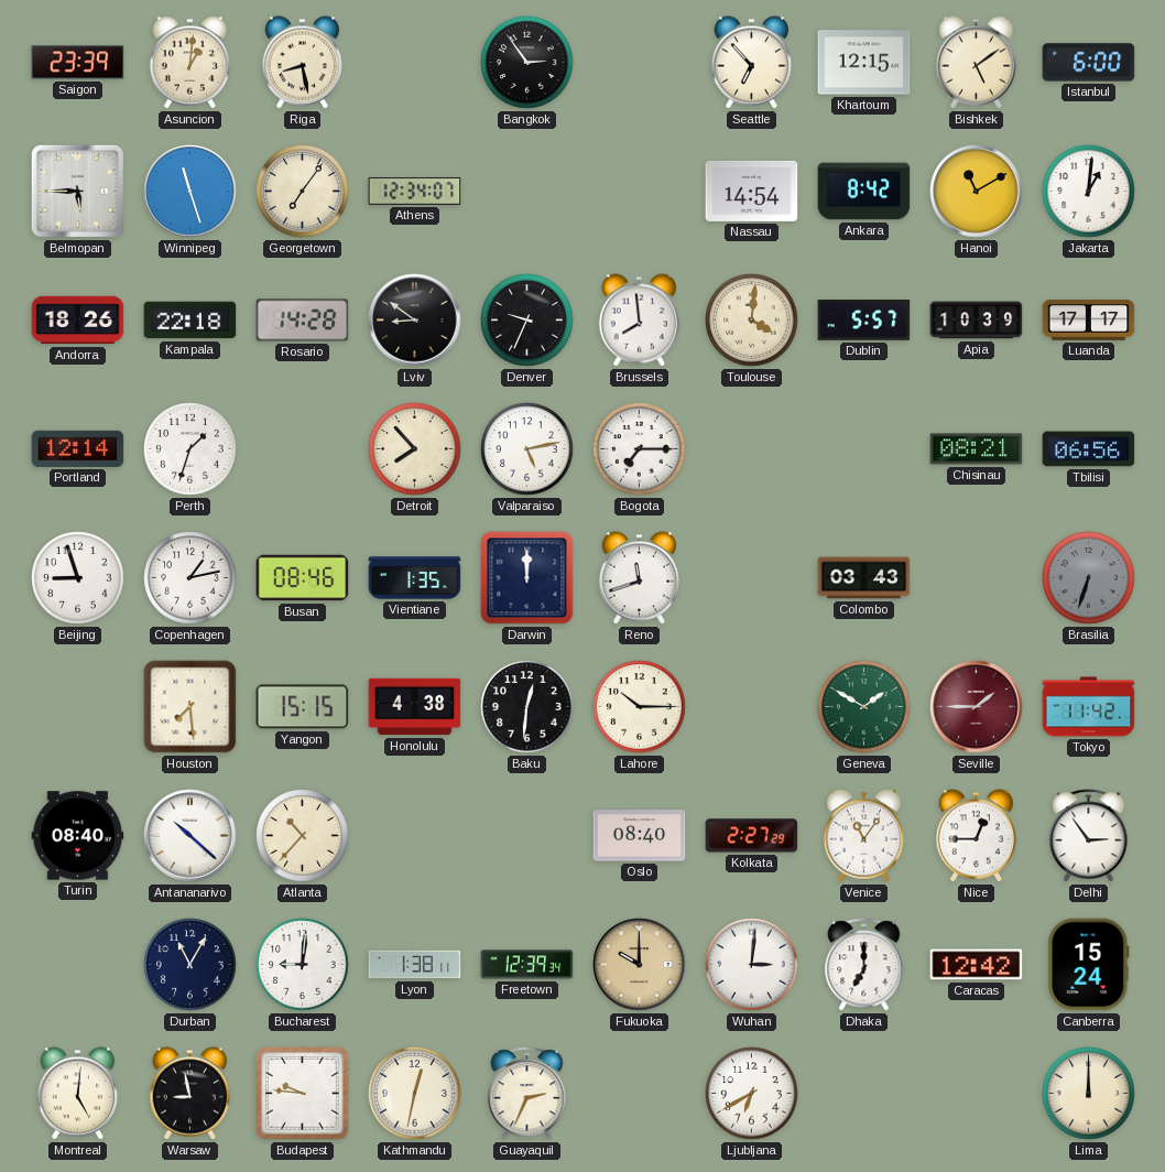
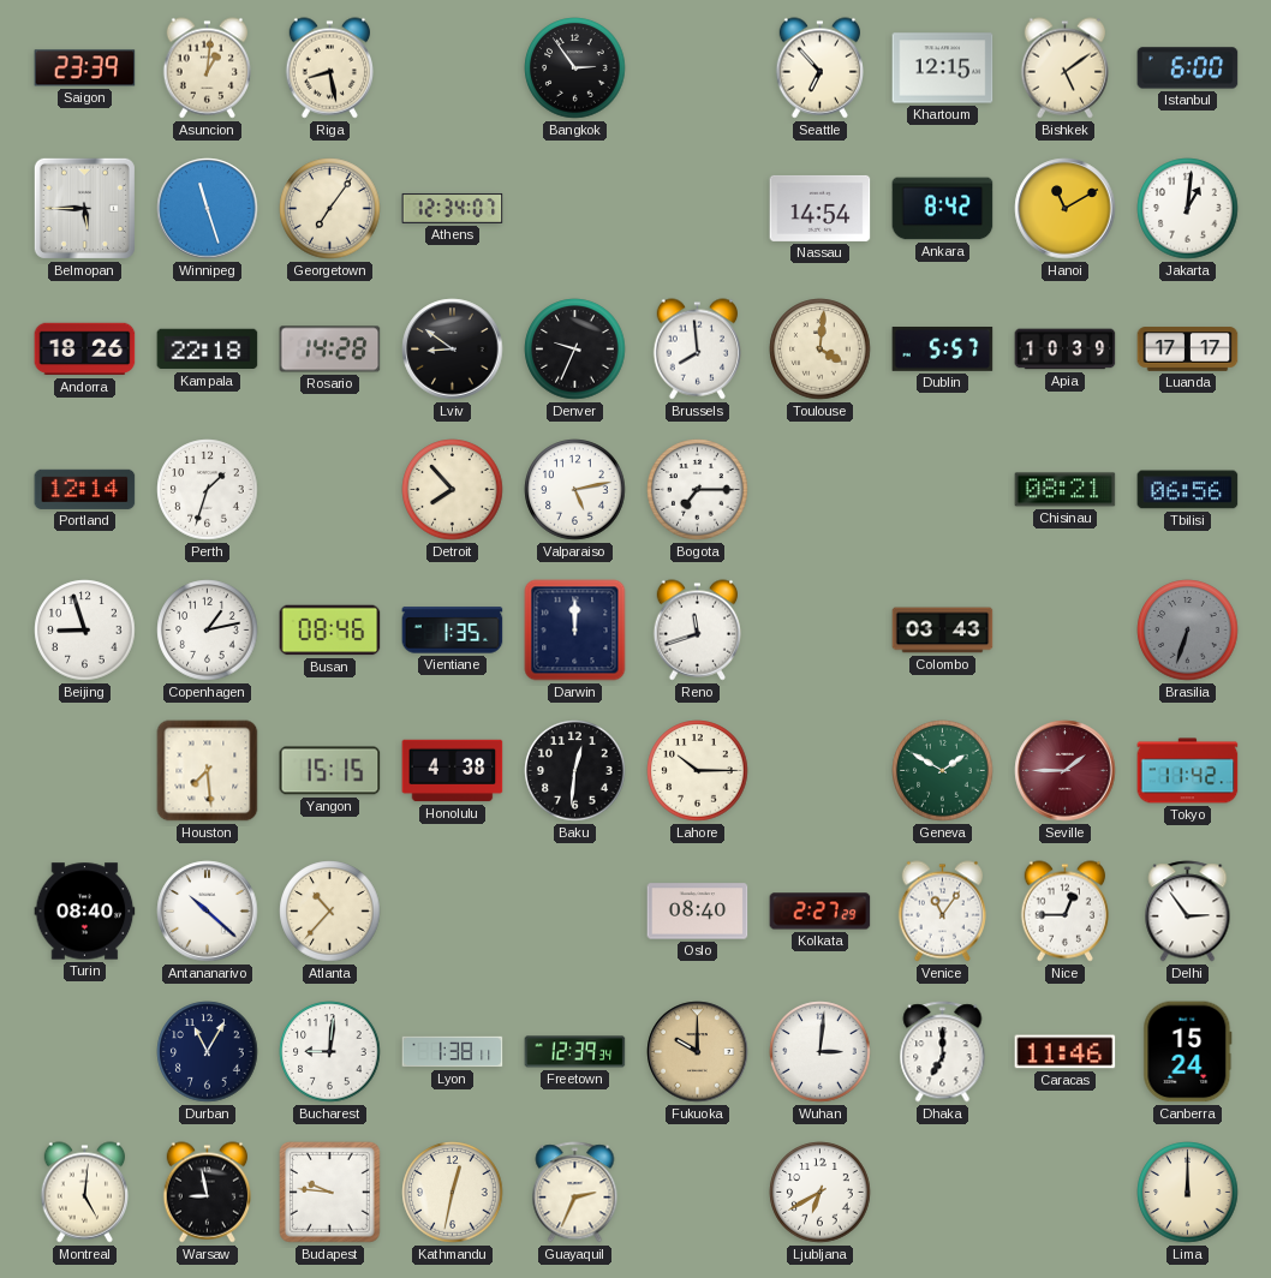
Caracas: 12:42 -> 11:46 (1066, 1052)
